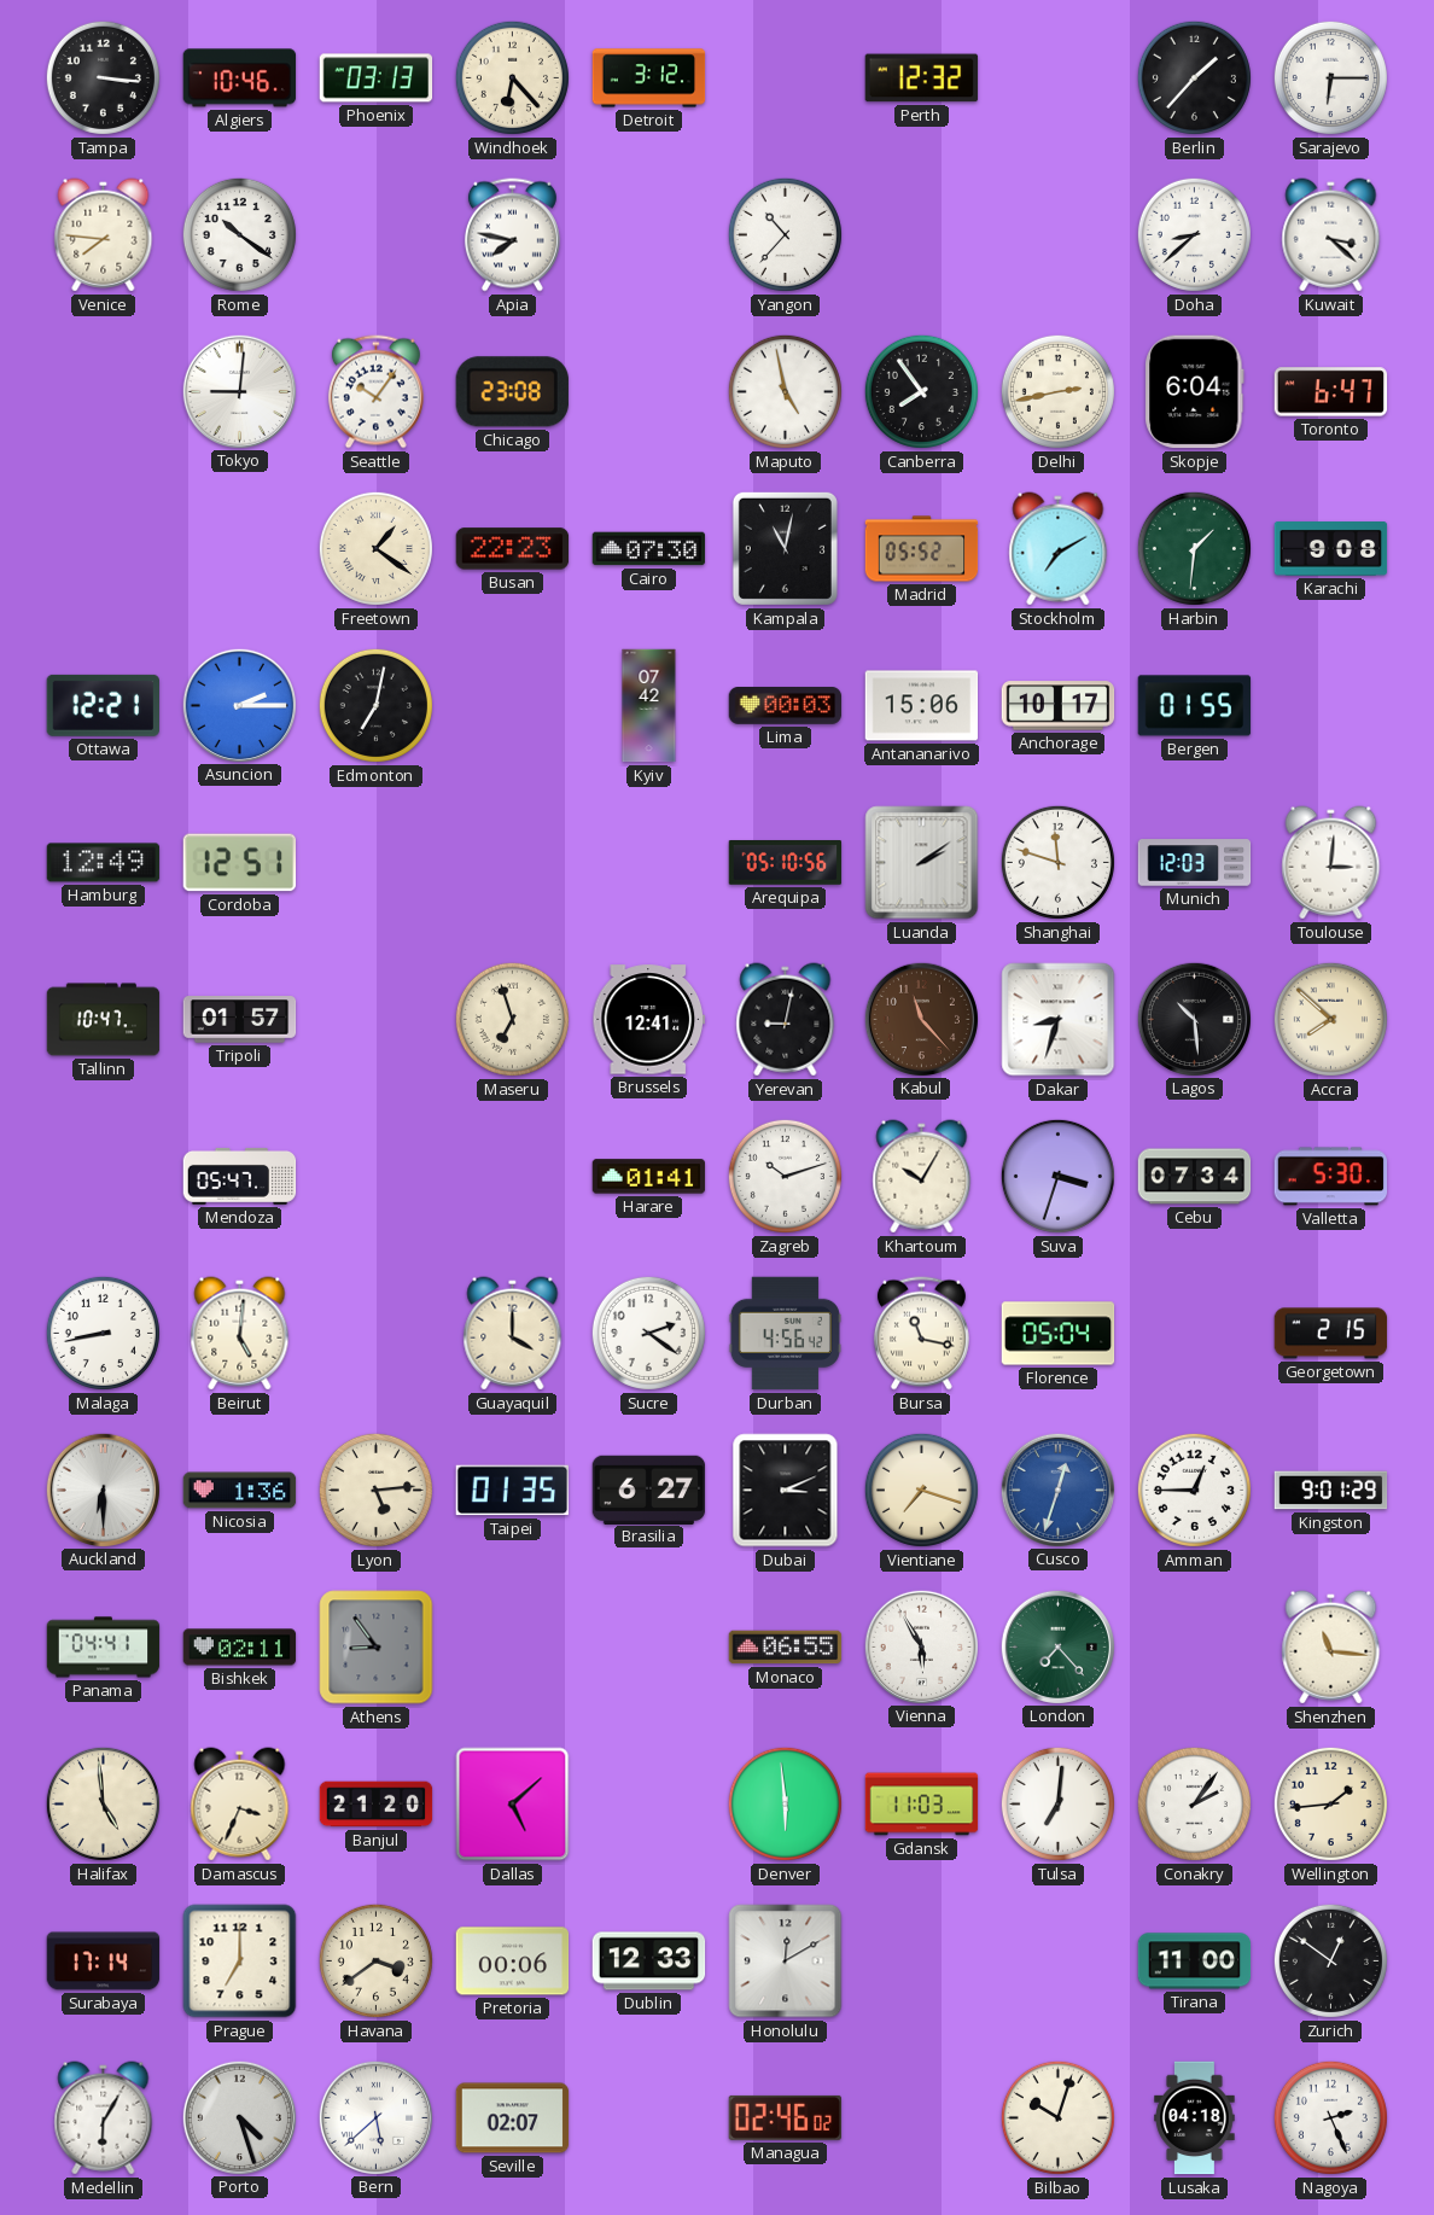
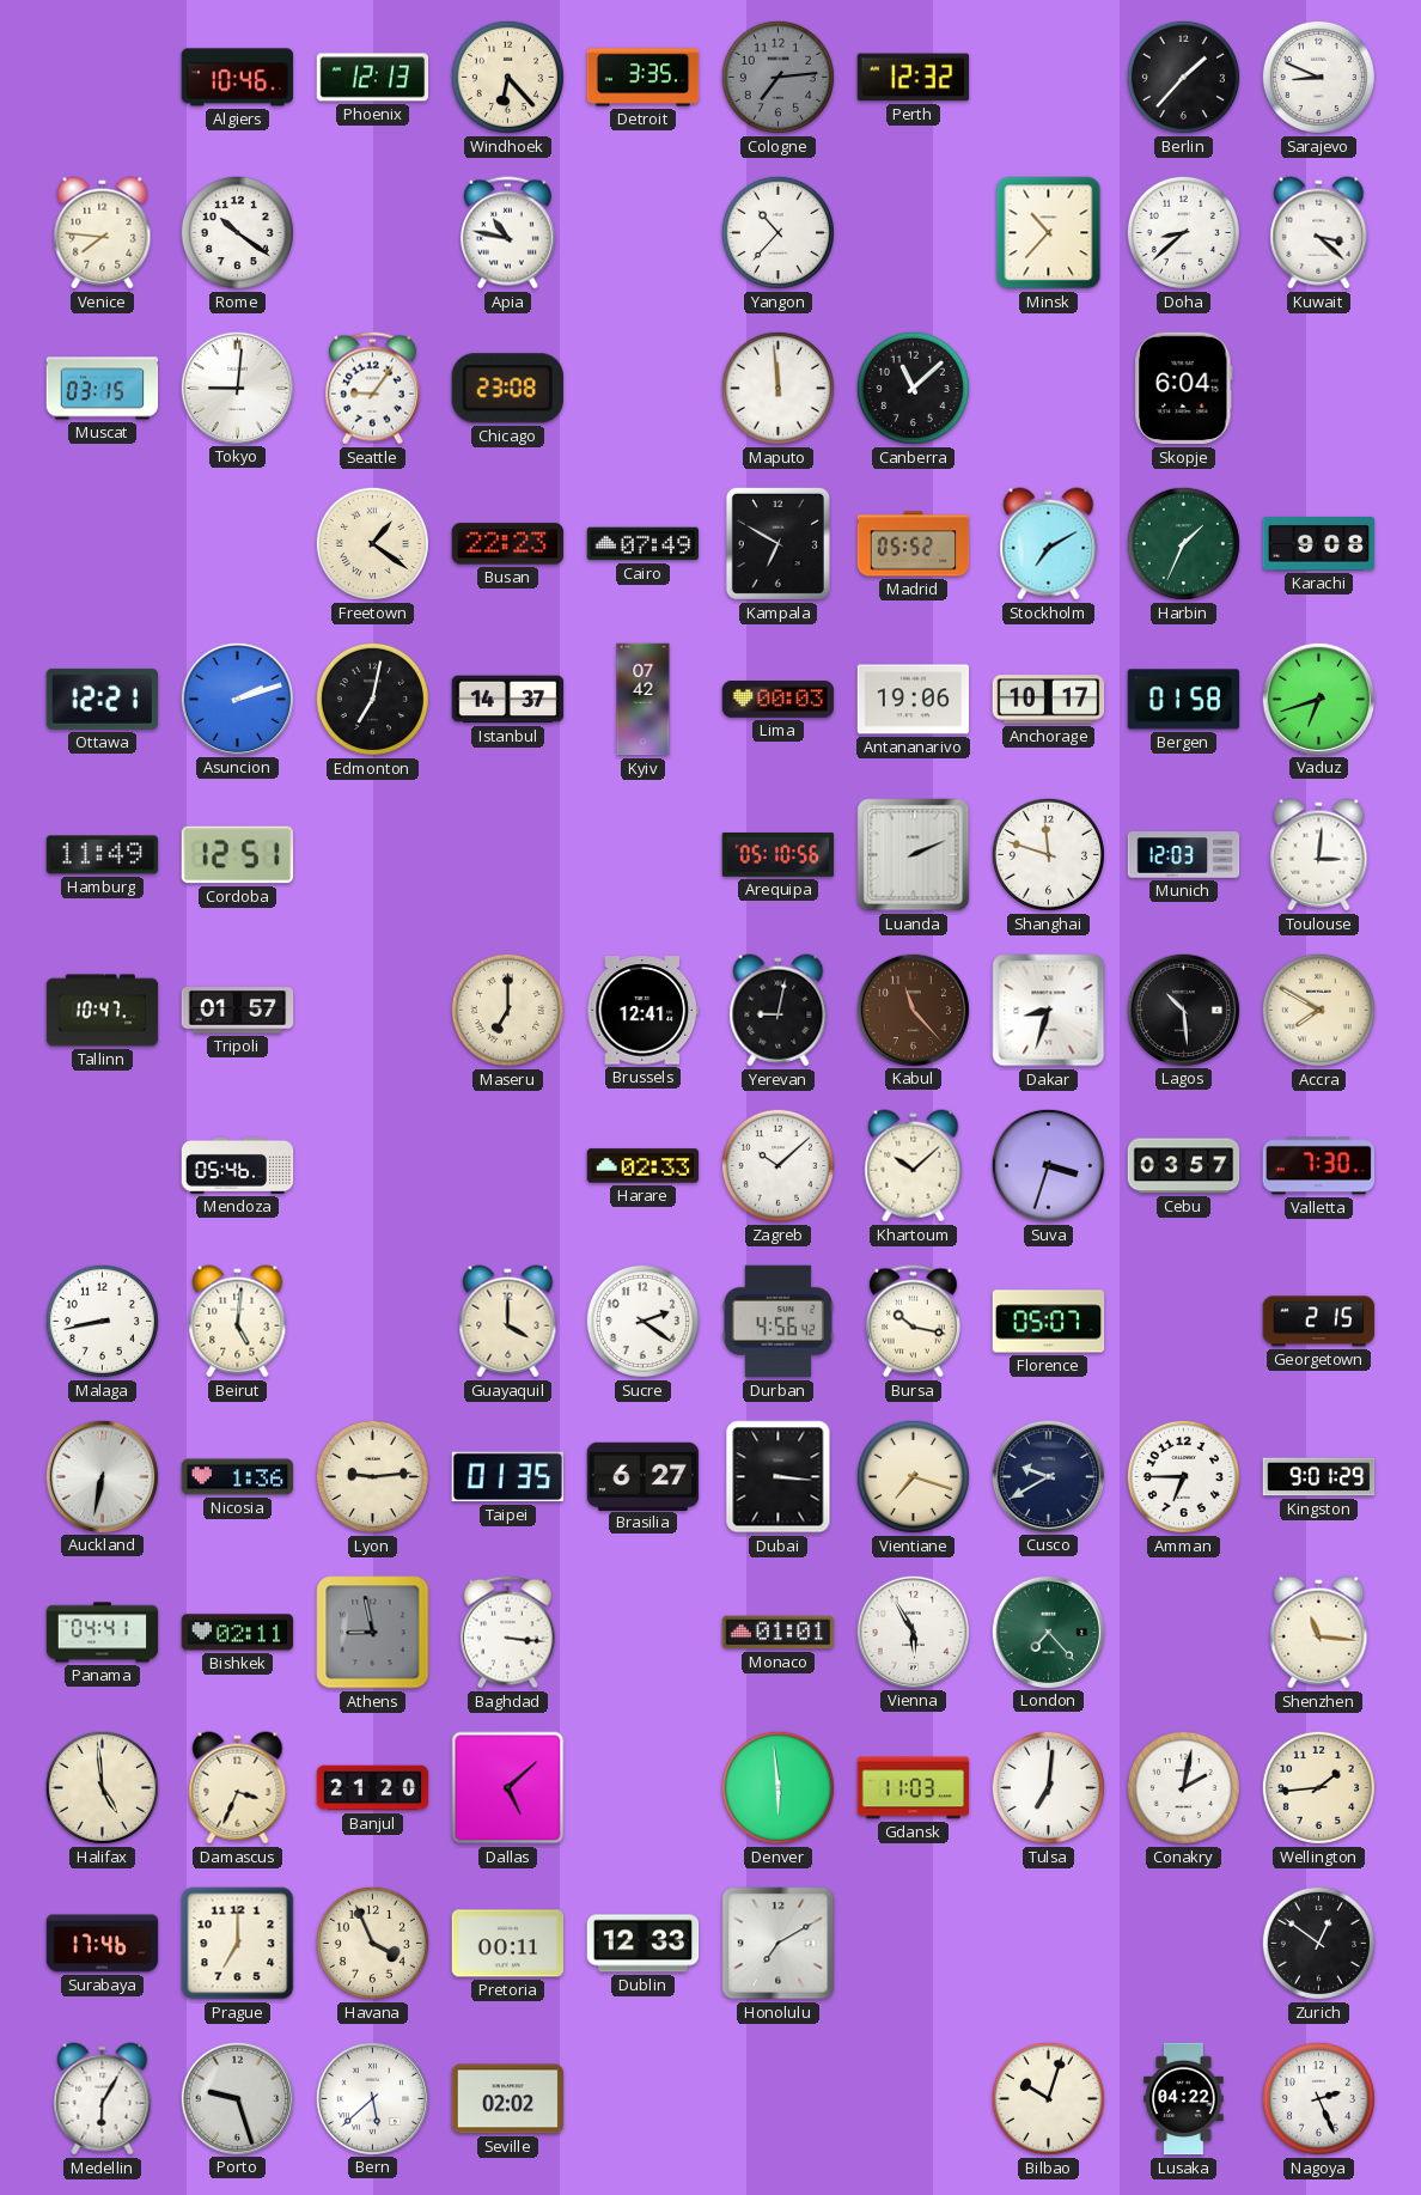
Tampa: 3:16 -> none (103, 77)
Phoenix: 03:13 -> 12:13 (373, 78)
Detroit: 3:12 -> 3:35 (644, 78)
Cologne: none -> 7:14 (777, 77)
Sarajevo: 6:15 -> 8:49 (1318, 77)
Apia: 7:47 -> 10:47 (507, 233)
Minsk: none -> 10:37 (1049, 233)
Muscat: none -> 03:15 (103, 389)
Seattle: 10:06 -> 9:06 (372, 389)
Maputo: 4:58 -> 11:59 (777, 388)
Canberra: 7:54 -> 11:08 (913, 388)
Delhi: 2:43 -> none (1057, 391)
Toronto: 6:47 -> none (1331, 392)
Cairo: 07:30 -> 07:49 (644, 544)
Kampala: 11:02 -> 6:50 (777, 543)
Harbin: 1:31 -> 1:34 (1183, 543)
Asuncion: 2:15 -> 2:12 (237, 699)
Istanbul: none -> 14:37 (508, 700)
Antananarivo: 15:06 -> 19:06 (914, 700)
Bergen: 01:55 -> 01:58 (1184, 700)
Vaduz: none -> 6:42 (1318, 699)
Hamburg: 12:49 -> 11:49 (103, 855)
Luanda: 2:09 -> 2:11 (914, 855)
Maseru: 6:57 -> 7:00 (507, 1010)
Accra: 7:52 -> 7:50 (1318, 1010)
Mendoza: 05:47 -> 05:46 (238, 1166)
Harare: 01:41 -> 02:33 (644, 1166)
Zagreb: 10:12 -> 10:08 (777, 1165)
Khartoum: 10:05 -> 10:08 (914, 1166)
Cebu: 07:34 -> 03:57 (1184, 1166)
Valletta: 5:30 -> 7:30 (1319, 1166)
Bursa: 11:17 -> 10:17 (913, 1322)
Florence: 05:04 -> 05:07 (1049, 1322)
Auckland: 6:30 -> 6:32 (102, 1476)
Lyon: 5:14 -> 9:14 (372, 1476)
Dubai: 3:11 -> 3:16 (779, 1477)
Cusco: 12:33 -> 9:40 (1048, 1476)
Cusco dial: blue -> navy (1048, 1476)
Amman: 12:45 -> 6:45 (1183, 1476)
Athens: 8:54 -> 8:58 (373, 1633)
Baghdad: none -> 3:16 (507, 1633)
Monaco: 06:55 -> 01:01 (779, 1633)
Conakry: 2:06 -> 2:02 (1183, 1787)
Surabaya: 17:14 -> 17:46 (103, 1944)
Havana: 3:39 -> 3:56 (372, 1943)
Pretoria: 00:06 -> 00:11 (508, 1944)
Honolulu: 12:10 -> 7:10 (779, 1944)
Tirana: 11:00 -> none (1195, 1962)
Porto: 4:27 -> 9:27 (237, 2098)
Seville: 02:07 -> 02:02 (508, 2099)
Managua: 02:46 -> none (786, 2117)
Lusaka: 04:18 -> 04:22 (1184, 2099)
